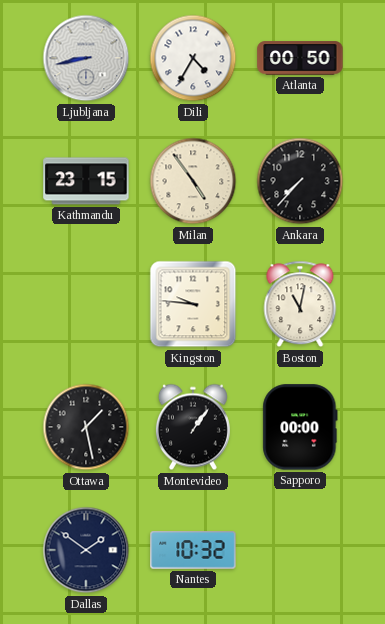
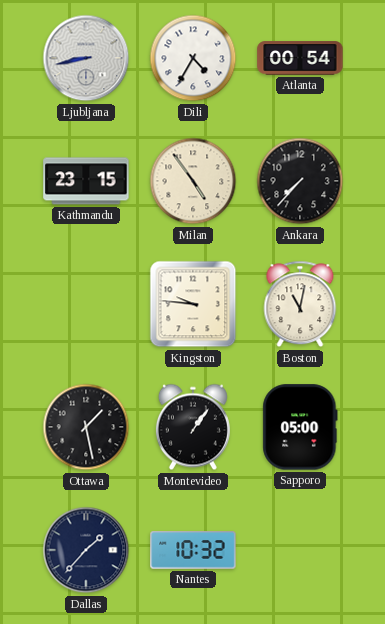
Atlanta: 00:50 -> 00:54 (300, 58)
Sapporo: 00:00 -> 05:00 (300, 427)
Dallas: 1:51 -> 1:37 (86, 550)
